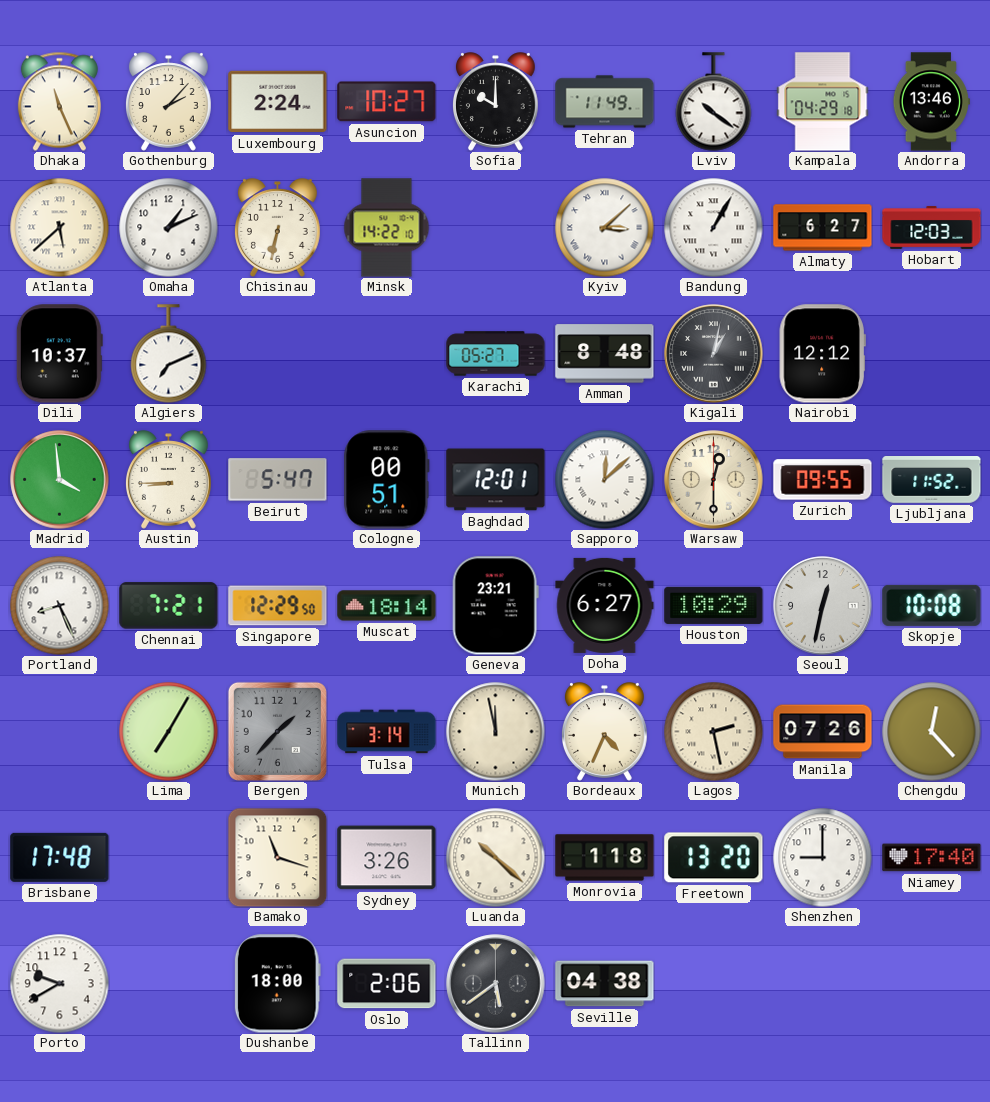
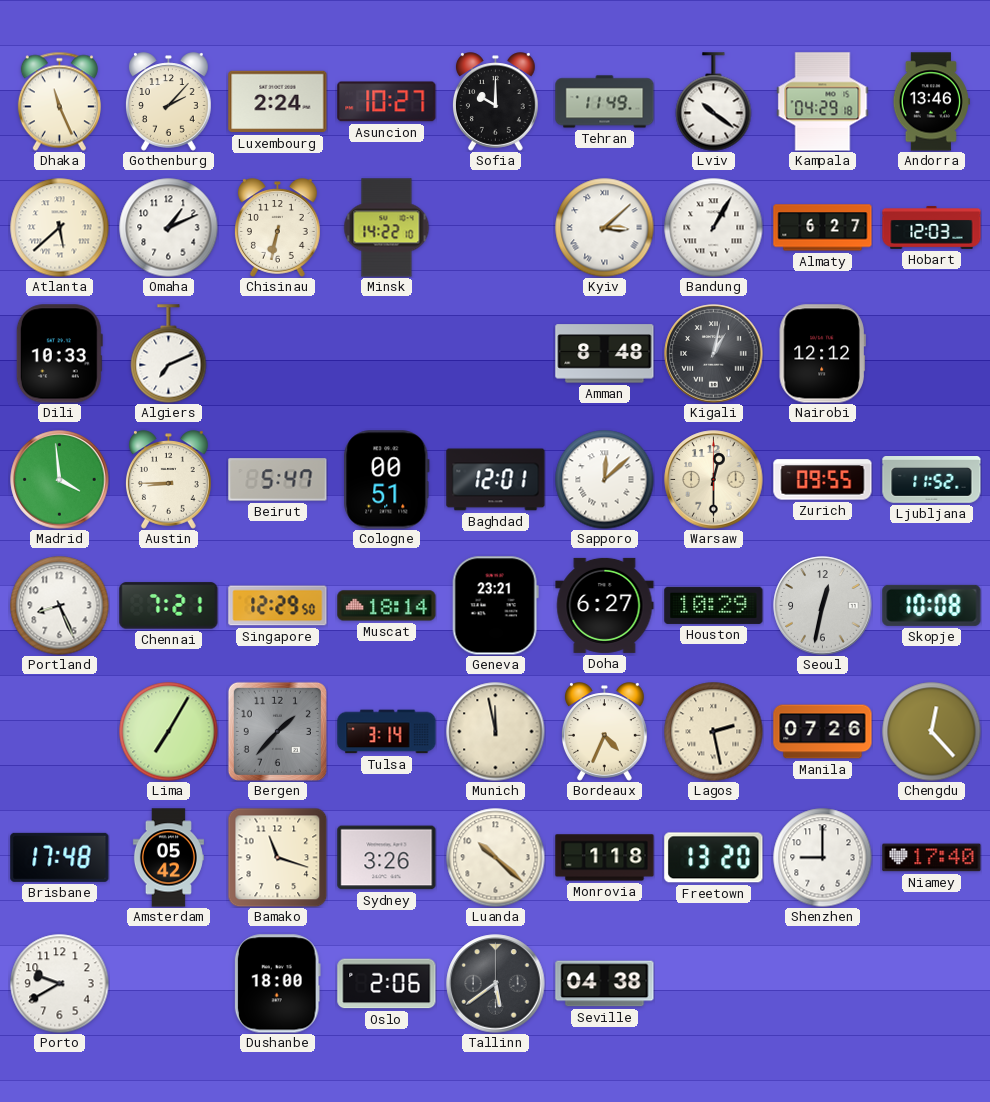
Dili: 10:37 -> 10:33 (59, 354)
Karachi: 05:27 -> none (496, 354)
Amsterdam: none -> 05:42 (168, 858)
